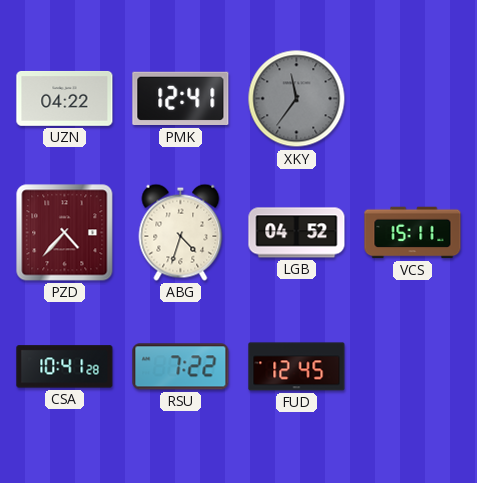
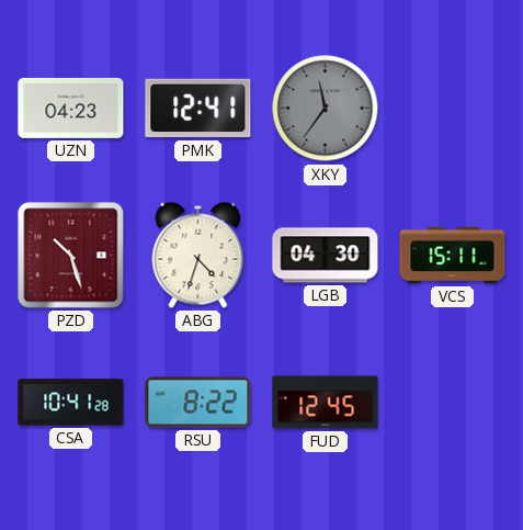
UZN: 04:22 -> 04:23 (71, 109)
PZD: 4:37 -> 10:27 (71, 256)
LGB: 04:52 -> 04:30 (326, 256)
RSU: 7:22 -> 8:22 (198, 403)
